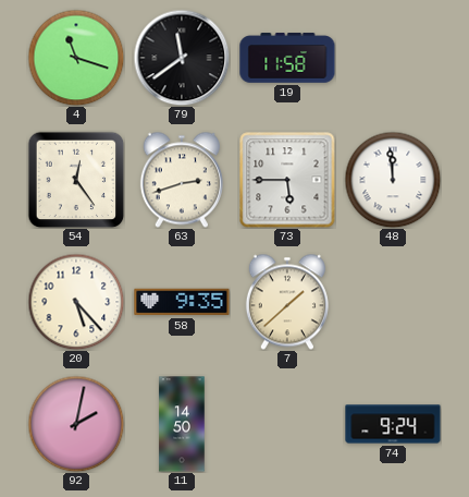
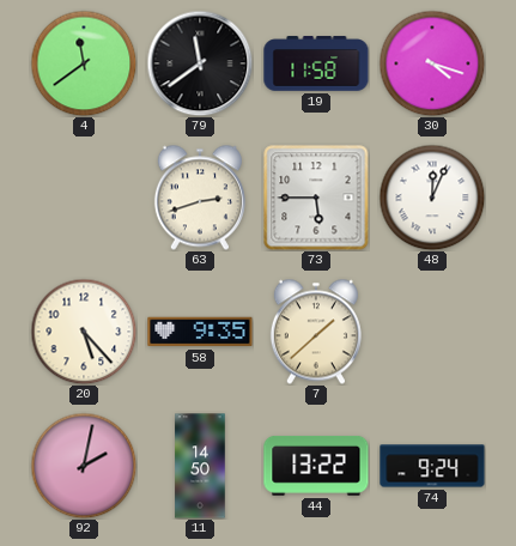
4: 11:18 -> 11:39 (84, 63)
30: none -> 4:18 (432, 63)
54: 12:24 -> none (76, 180)
48: 11:59 -> 12:04 (432, 198)
44: none -> 13:22 (316, 466)
